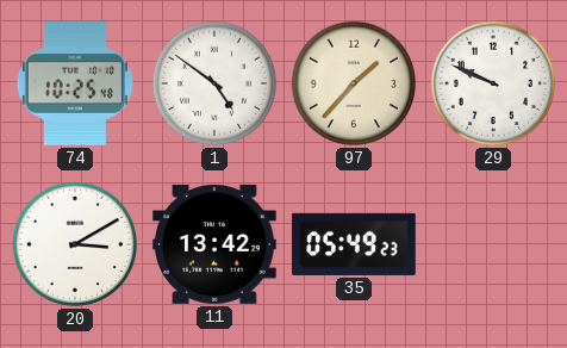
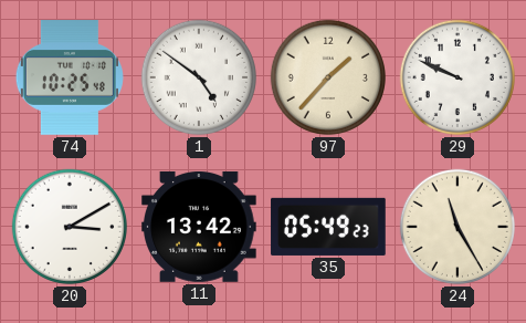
24: none -> 11:25 (457, 227)
